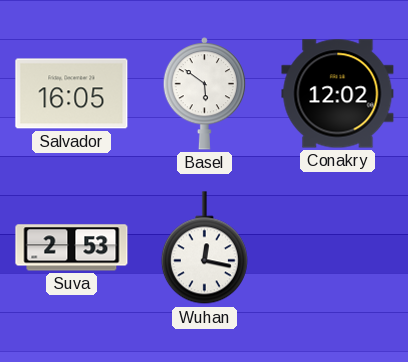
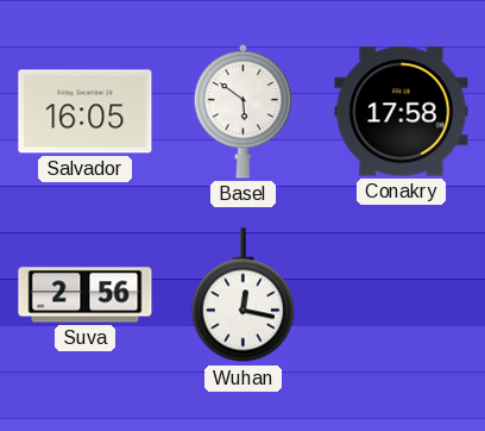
Conakry: 12:02 -> 17:58 (402, 112)
Suva: 2:53 -> 2:56 (86, 295)
